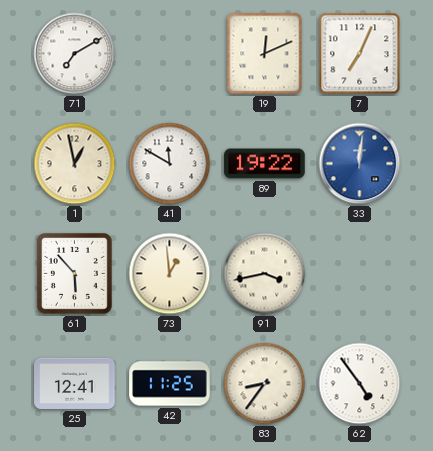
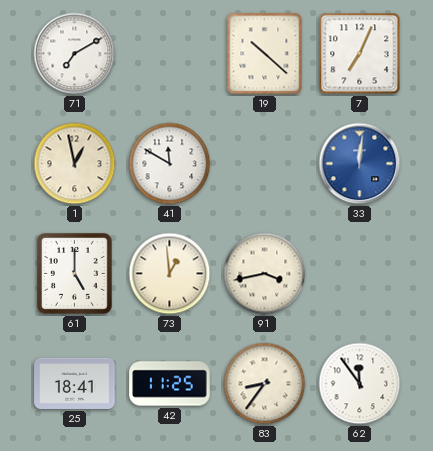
19: 12:11 -> 10:22 (265, 54)
89: 19:22 -> none (265, 164)
61: 5:53 -> 5:00 (74, 273)
25: 12:41 -> 18:41 (75, 383)
62: 4:54 -> 11:54 (360, 384)
